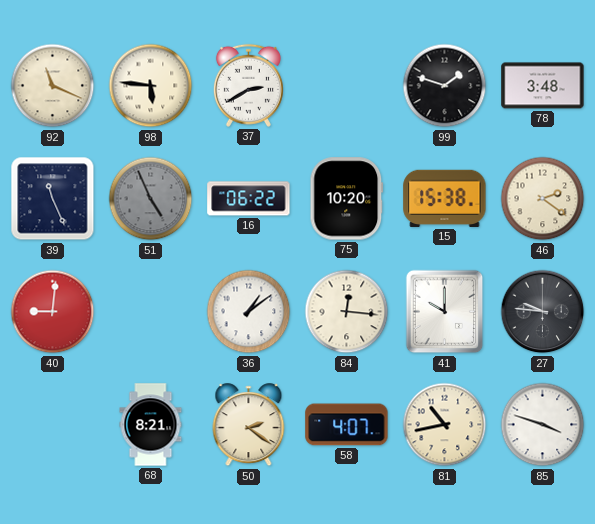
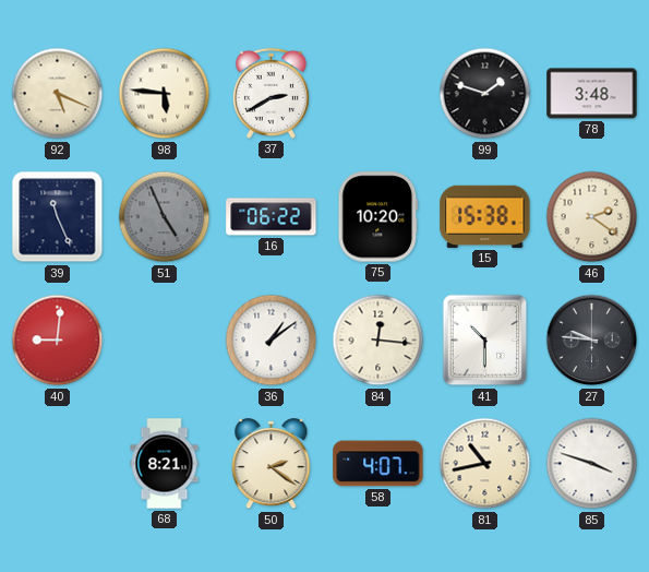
92: 11:19 -> 5:19 (58, 94)
41: 10:00 -> 10:30 (485, 341)
